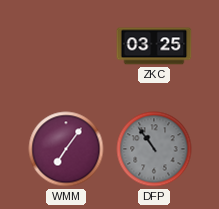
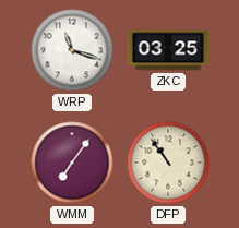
WRP: none -> 11:18 (72, 50)
DFP dial: grey -> cream (168, 163)
